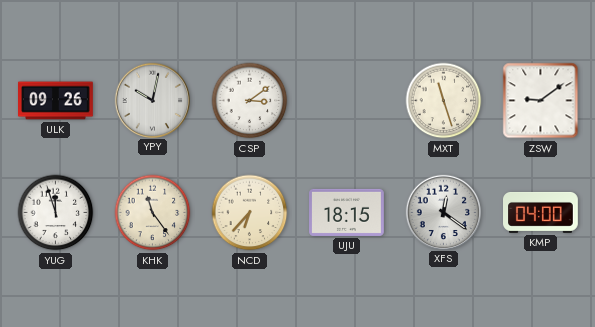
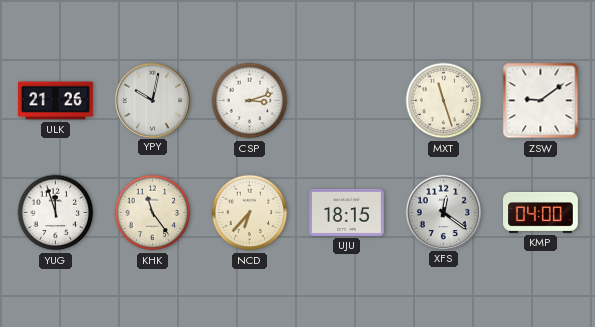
ULK: 09:26 -> 21:26 (56, 101)
CSP: 3:09 -> 3:12 (250, 101)
